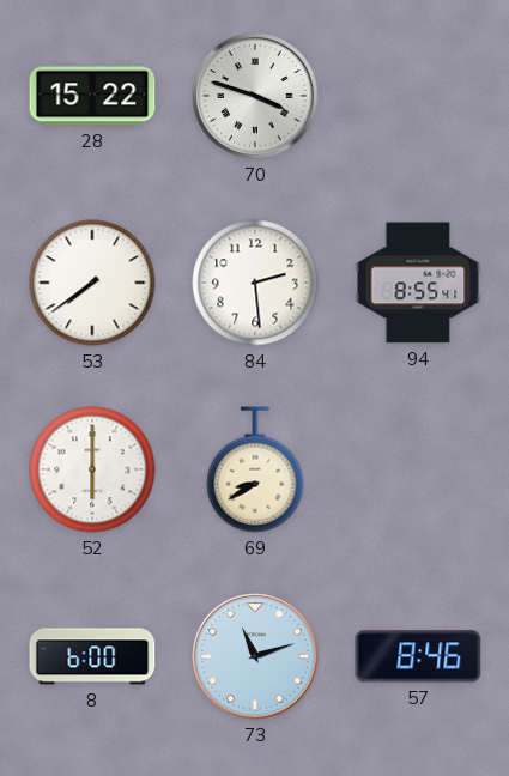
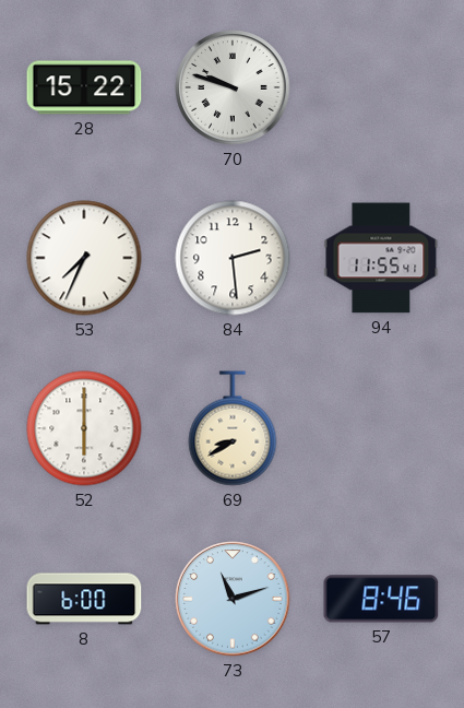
70: 3:48 -> 9:48 (233, 87)
53: 7:39 -> 7:34 (84, 258)
94: 8:55 -> 11:55 (381, 258)
